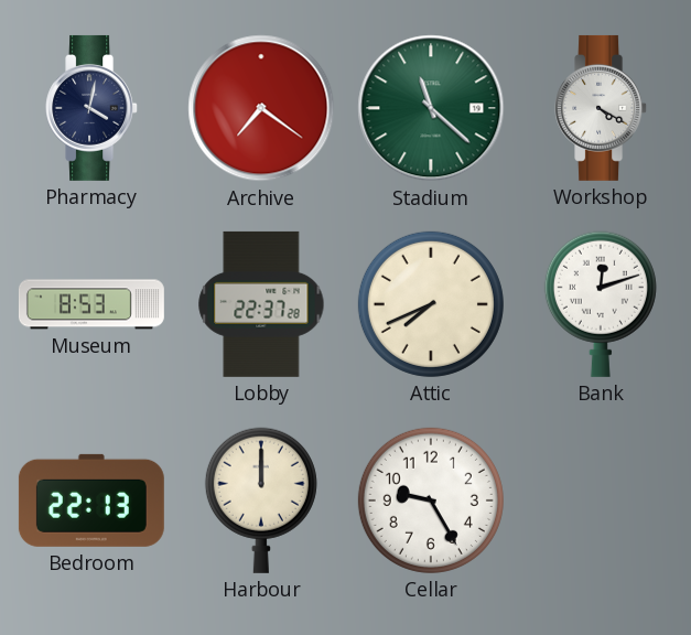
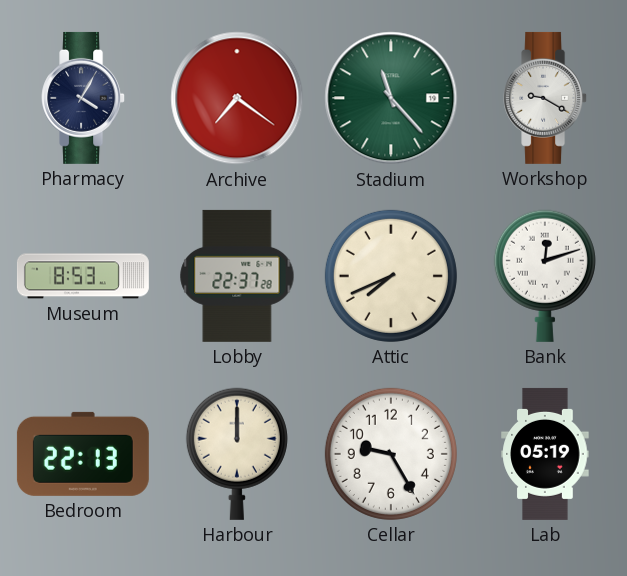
Pharmacy: 4:02 -> 4:05 (84, 98)
Stadium: 11:22 -> 11:23 (391, 98)
Workshop: 4:20 -> 9:20 (546, 98)
Lab: none -> 05:19 (545, 454)
